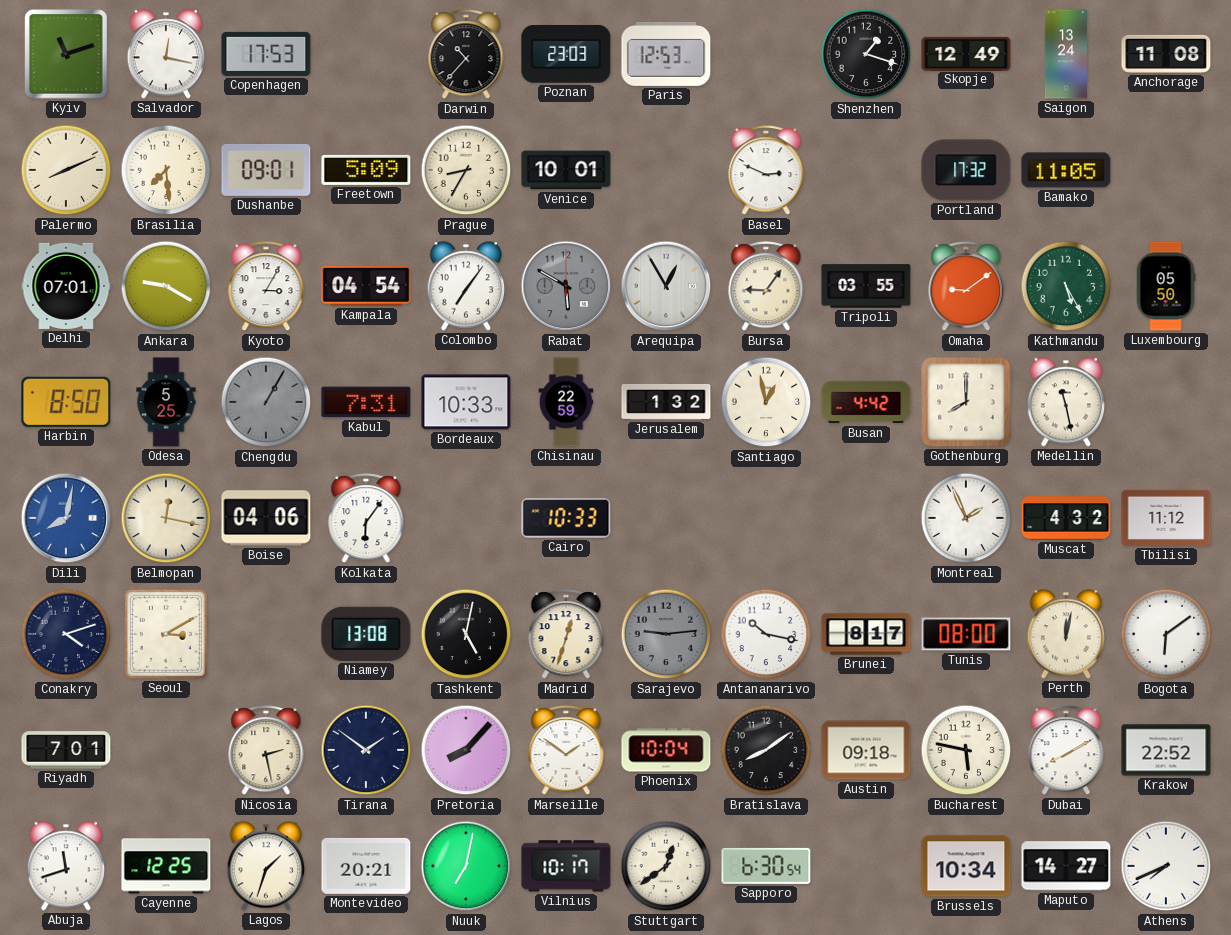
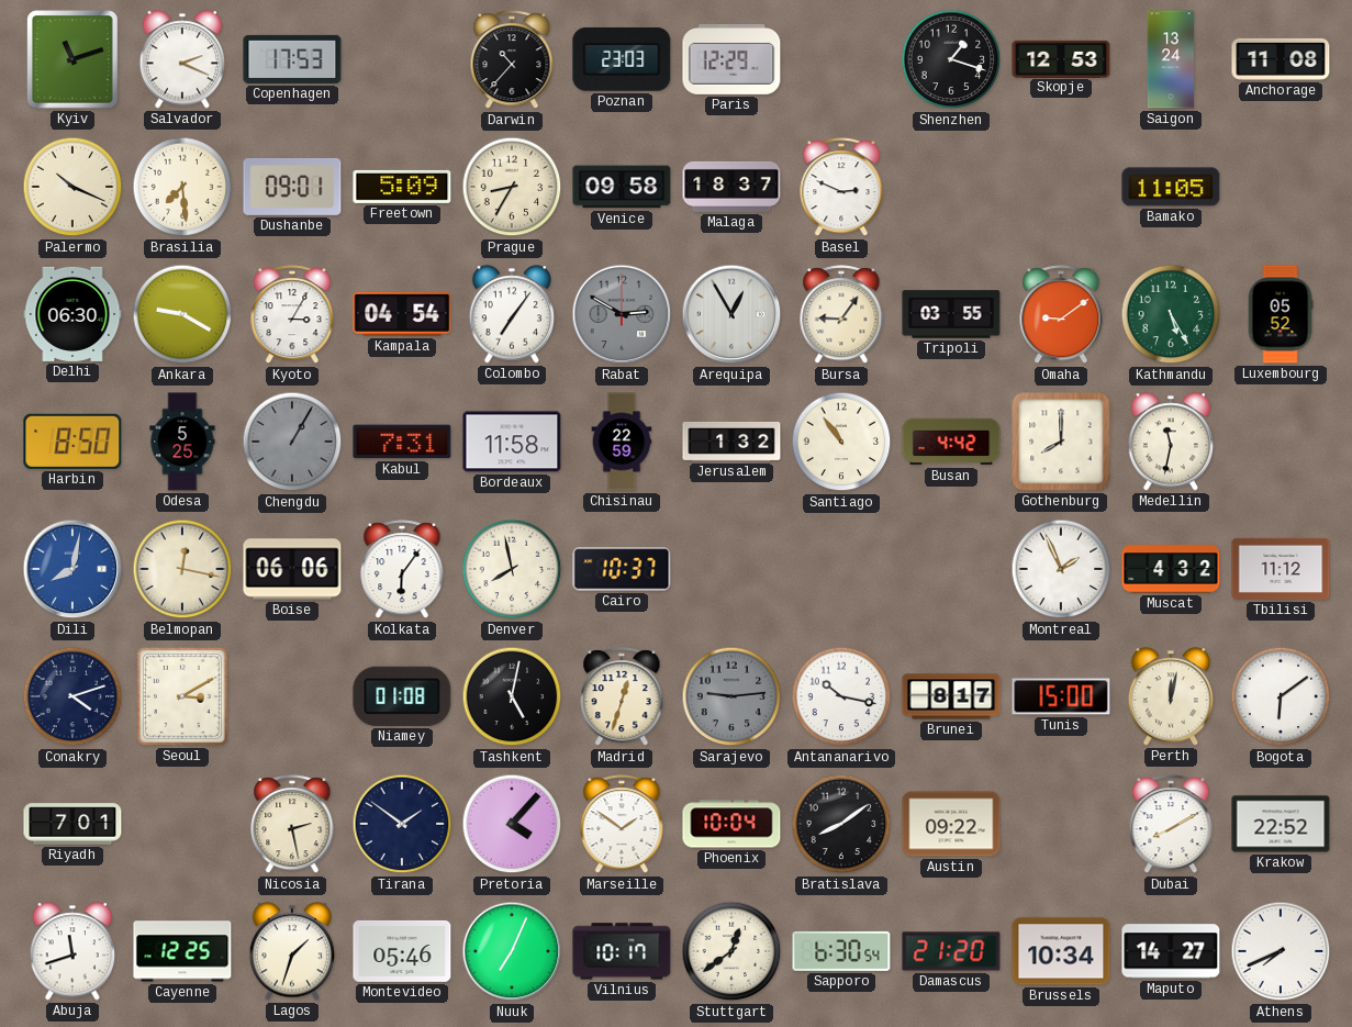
Salvador: 12:17 -> 2:19 (182, 59)
Paris: 12:53 -> 12:29 (731, 59)
Skopje: 12:49 -> 12:53 (1061, 58)
Palermo: 8:11 -> 10:19 (72, 187)
Venice: 10:01 -> 09:58 (622, 187)
Malaga: none -> 18:37 (731, 187)
Portland: 17:32 -> none (966, 170)
Delhi: 07:01 -> 06:30 (72, 314)
Rabat: 5:50 -> 2:50 (622, 314)
Luxembourg: 05:50 -> 05:52 (1281, 314)
Bordeaux: 10:33 -> 11:58 (512, 442)
Santiago: 12:58 -> 10:54 (841, 442)
Medellin: 11:28 -> 11:32 (1171, 442)
Boise: 04:06 -> 06:06 (292, 569)
Denver: none -> 7:58 (512, 569)
Cairo: 10:33 -> 10:37 (622, 569)
Niamey: 13:08 -> 01:08 (402, 696)
Tunis: 08:00 -> 15:00 (1061, 696)
Pretoria: 8:07 -> 4:07 (512, 824)
Austin: 09:18 -> 09:22 (951, 824)
Bucharest: 5:47 -> none (966, 750)
Montevideo: 20:21 -> 05:46 (402, 951)
Nuuk: 7:02 -> 7:04 (512, 951)
Damascus: none -> 21:20 (951, 951)
